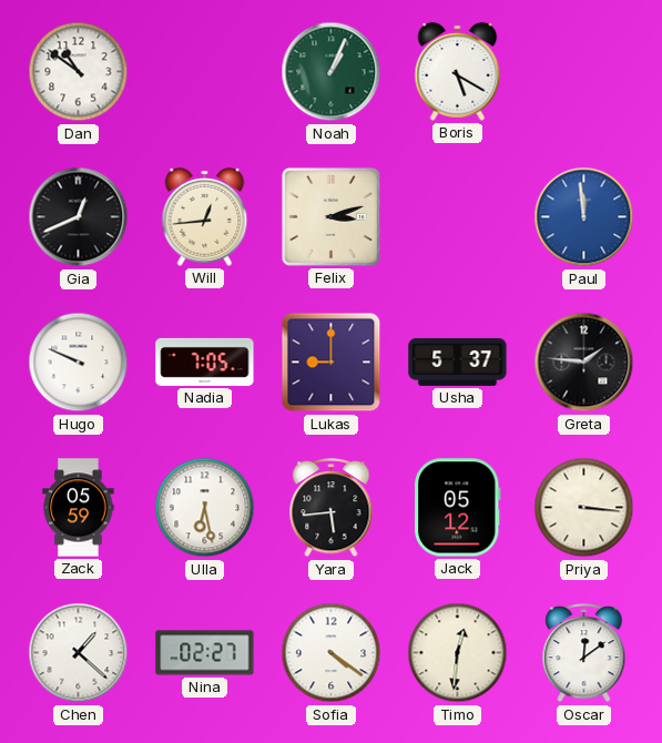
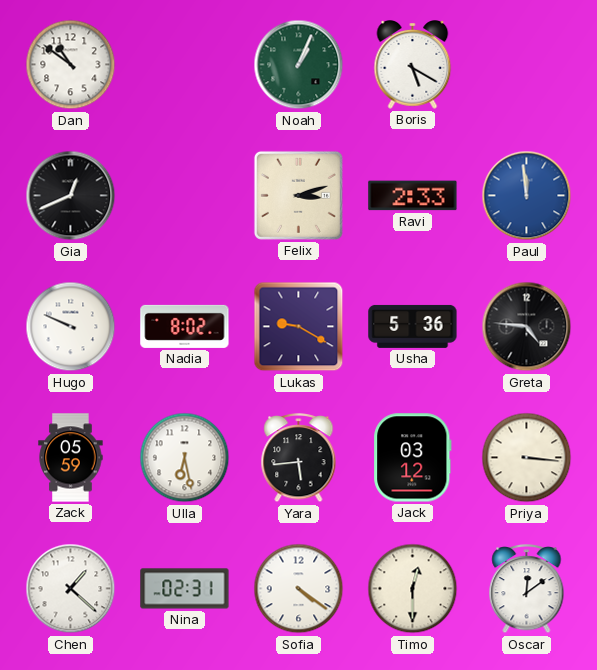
Will: 12:44 -> none (205, 217)
Ravi: none -> 2:33 (413, 196)
Nadia: 7:05 -> 8:02 (185, 326)
Lukas: 9:00 -> 9:20 (299, 327)
Usha: 5:37 -> 5:36 (413, 326)
Greta: 1:46 -> 4:46 (527, 327)
Jack: 05:12 -> 03:12 (413, 458)
Nina: 02:27 -> 02:31 (185, 589)
Timo: 12:31 -> 12:30 (413, 589)
